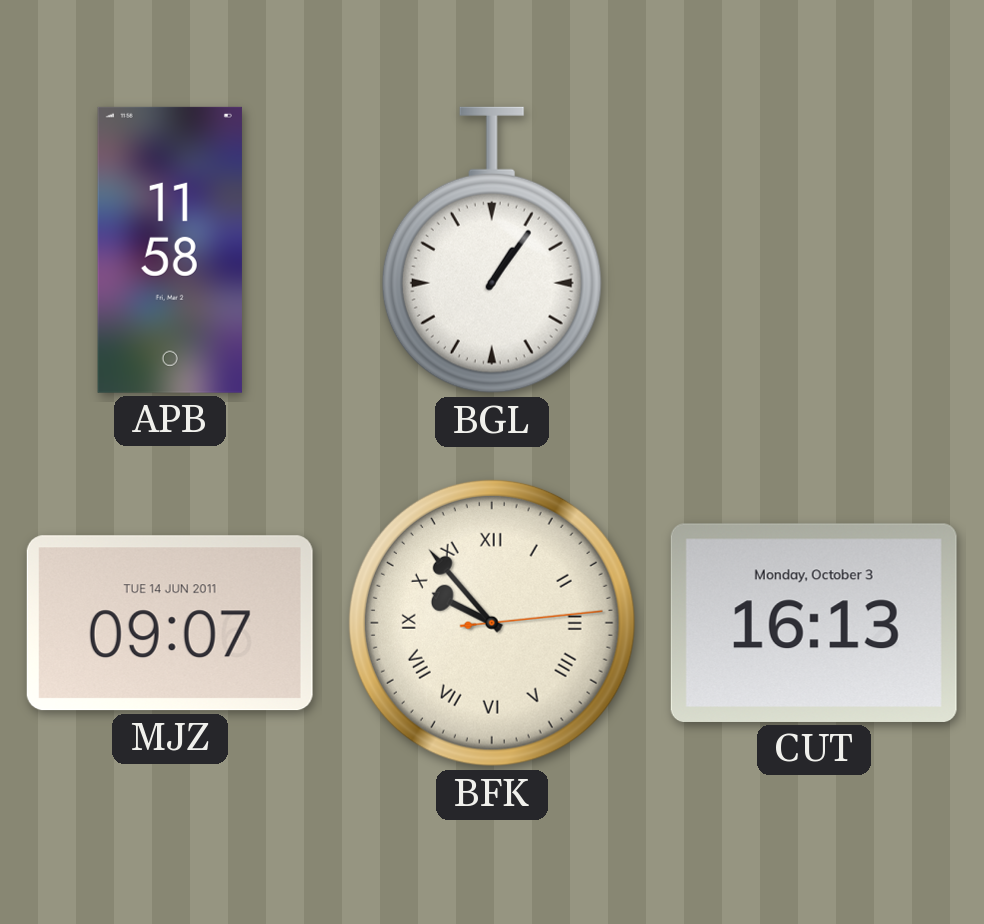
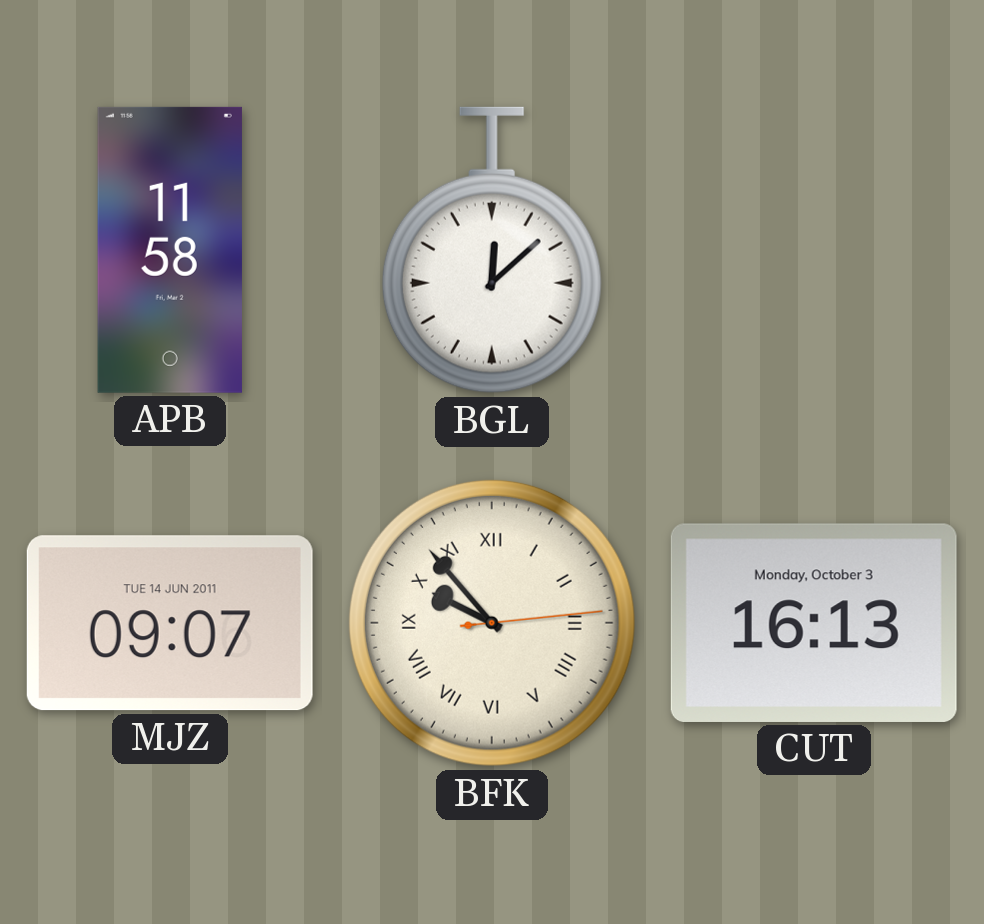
BGL: 1:06 -> 12:08 (492, 250)
